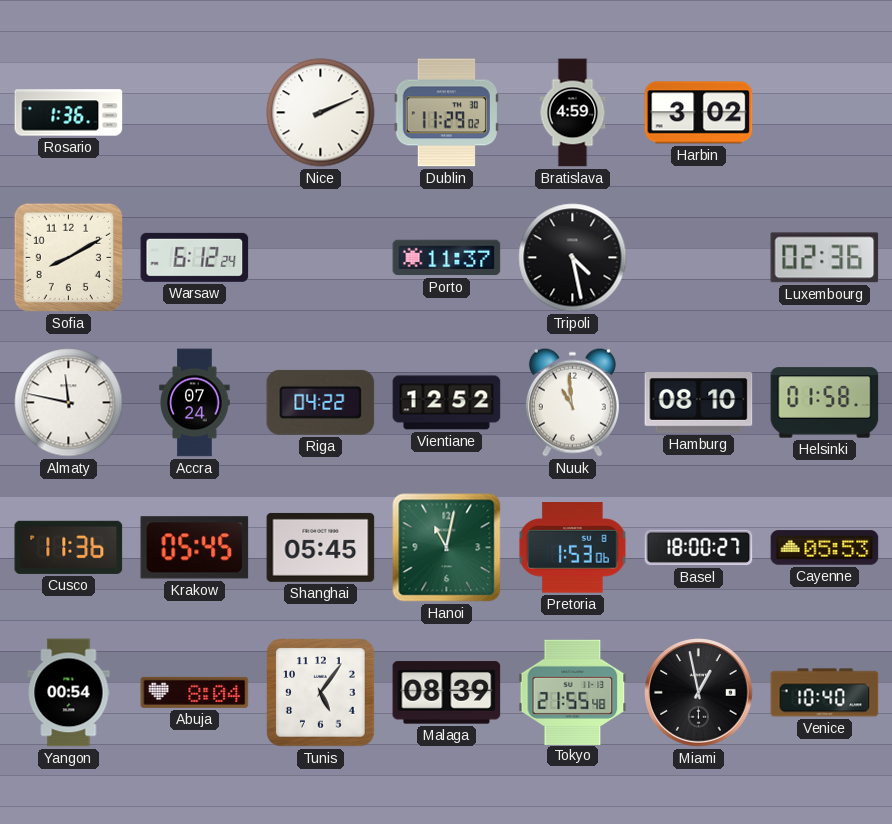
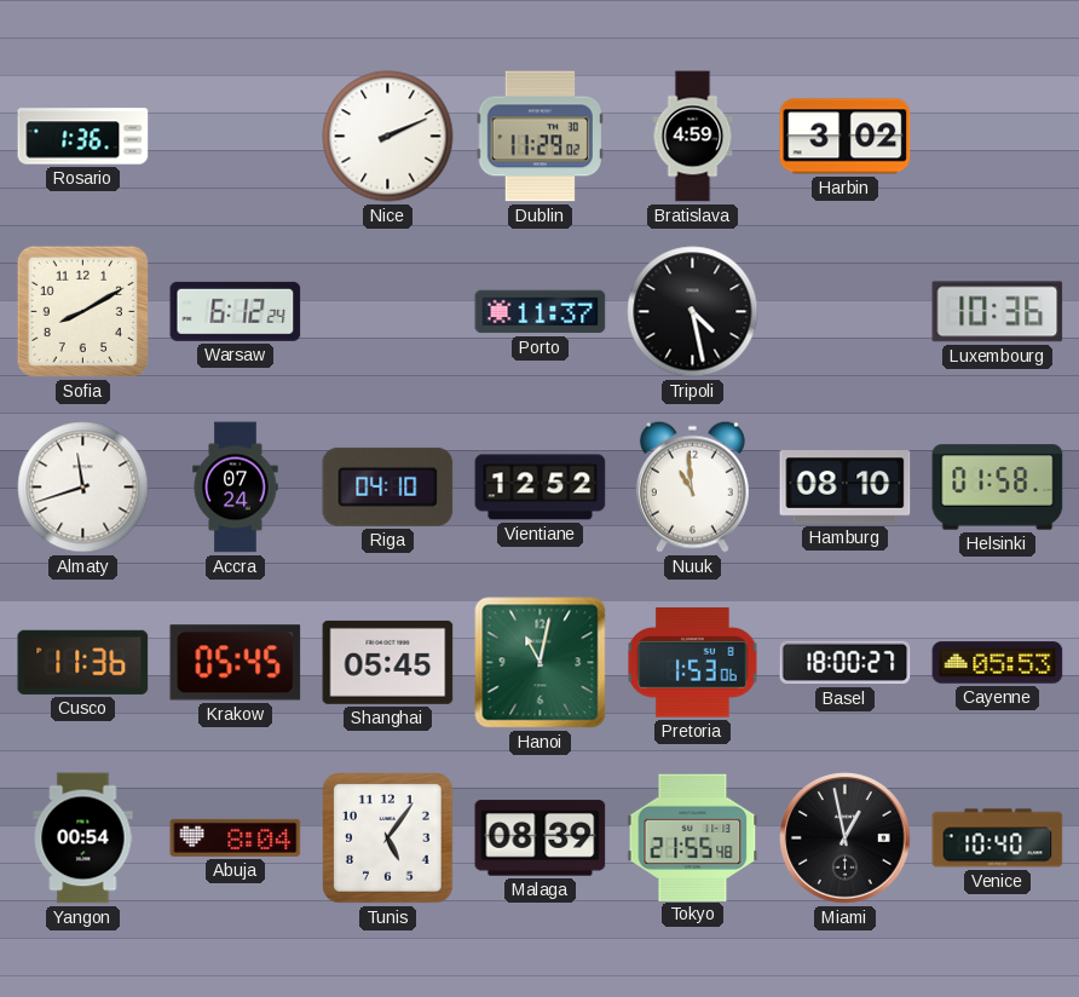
Luxembourg: 02:36 -> 10:36 (998, 312)
Almaty: 11:47 -> 11:42 (83, 488)
Riga: 04:22 -> 04:10 (388, 486)
